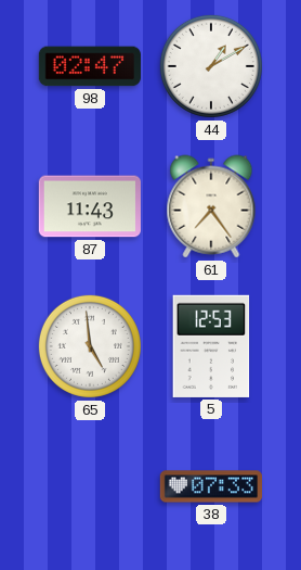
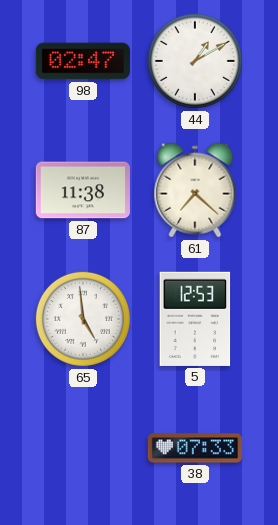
87: 11:43 -> 11:38 (83, 190)
61: 7:24 -> 7:22 (195, 190)
